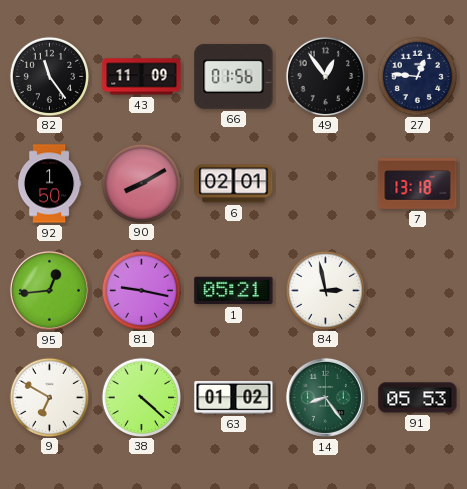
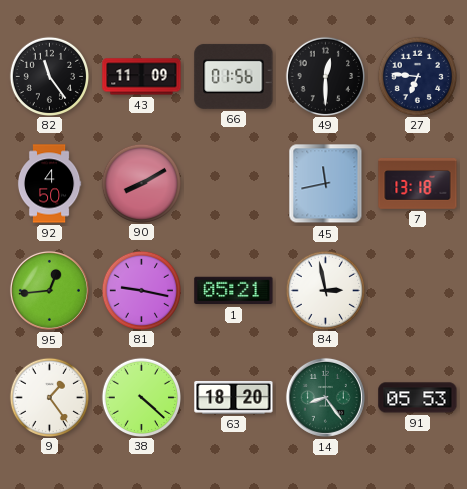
49: 12:54 -> 12:30 (325, 76)
27: 12:46 -> 6:46 (417, 76)
92: 1:50 -> 4:50 (49, 184)
6: 02:01 -> none (234, 184)
45: none -> 11:43 (326, 184)
9: 6:50 -> 1:24 (49, 397)
63: 01:02 -> 18:20 (234, 397)
